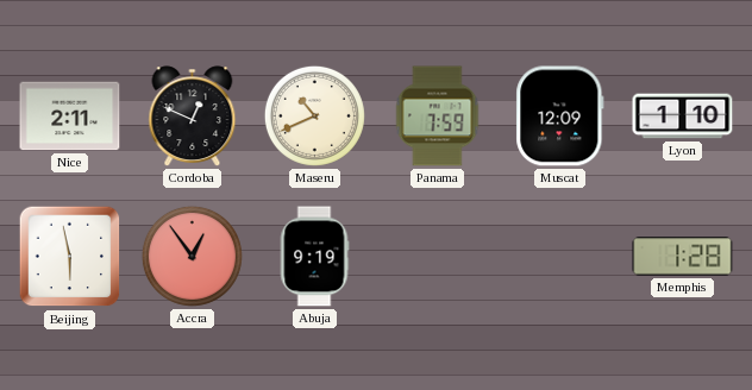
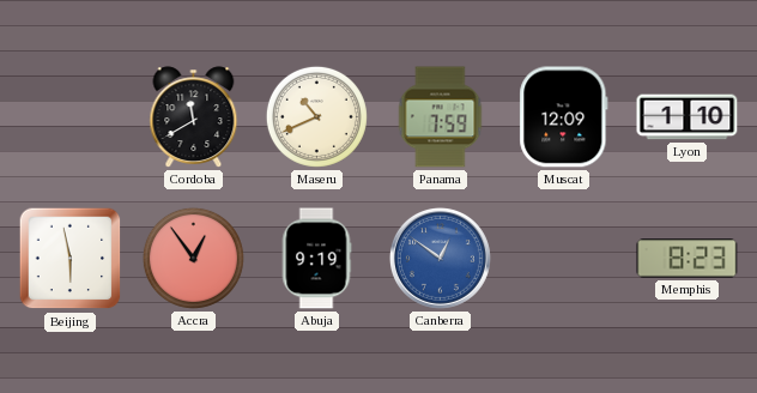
Nice: 2:11 -> none (70, 117)
Cordoba: 12:49 -> 11:40 (194, 117)
Canberra: none -> 12:51 (440, 258)
Memphis: 1:28 -> 8:23 (688, 259)
